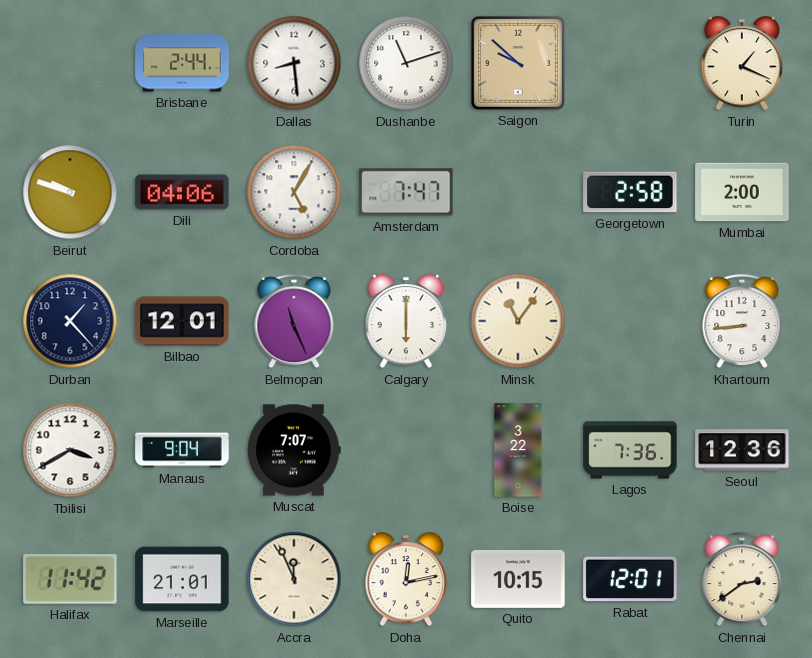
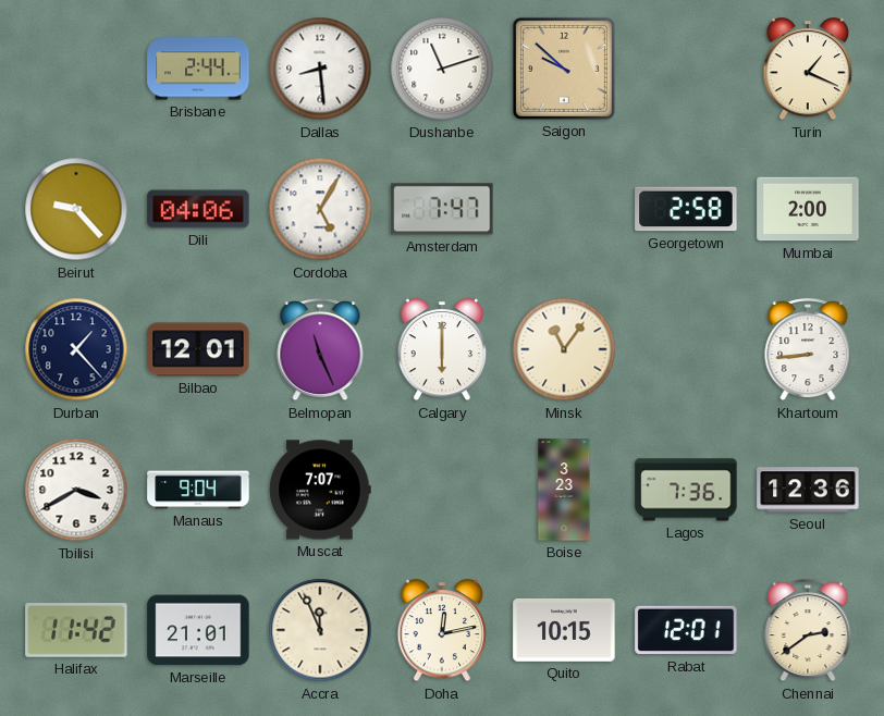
Beirut: 9:48 -> 9:23 (76, 209)
Boise: 3:22 -> 3:23 (564, 490)
